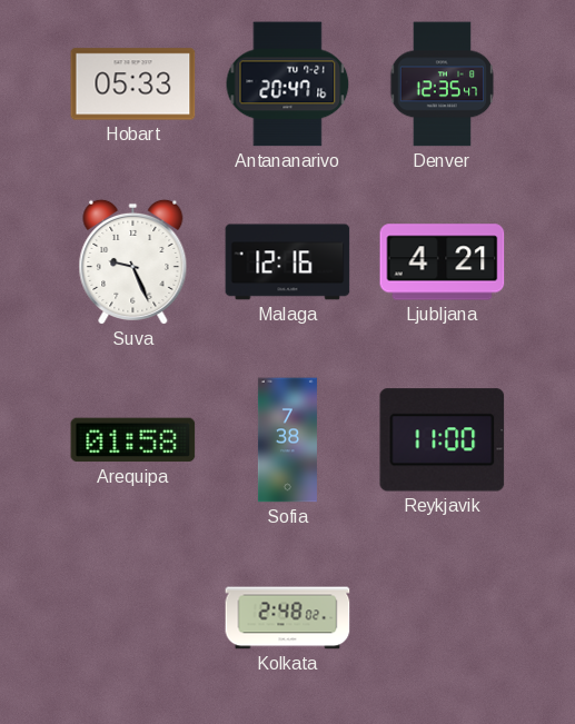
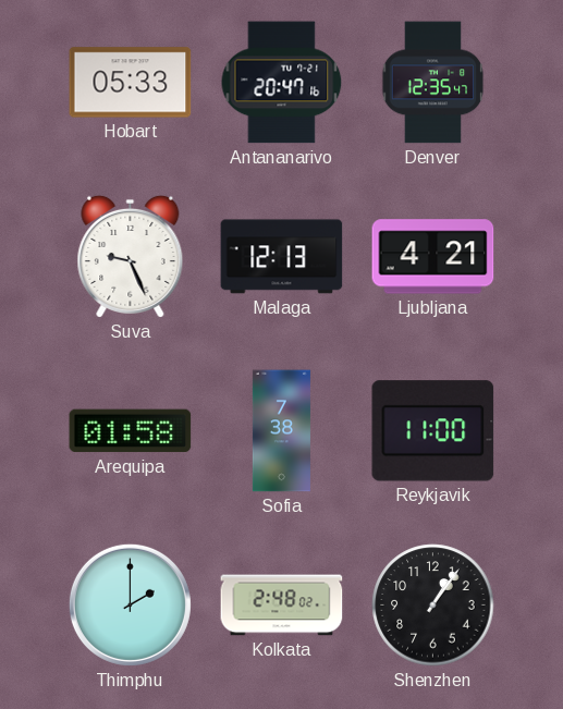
Malaga: 12:16 -> 12:13 (282, 257)
Thimphu: none -> 2:00 (130, 604)
Shenzhen: none -> 1:06 (433, 606)
